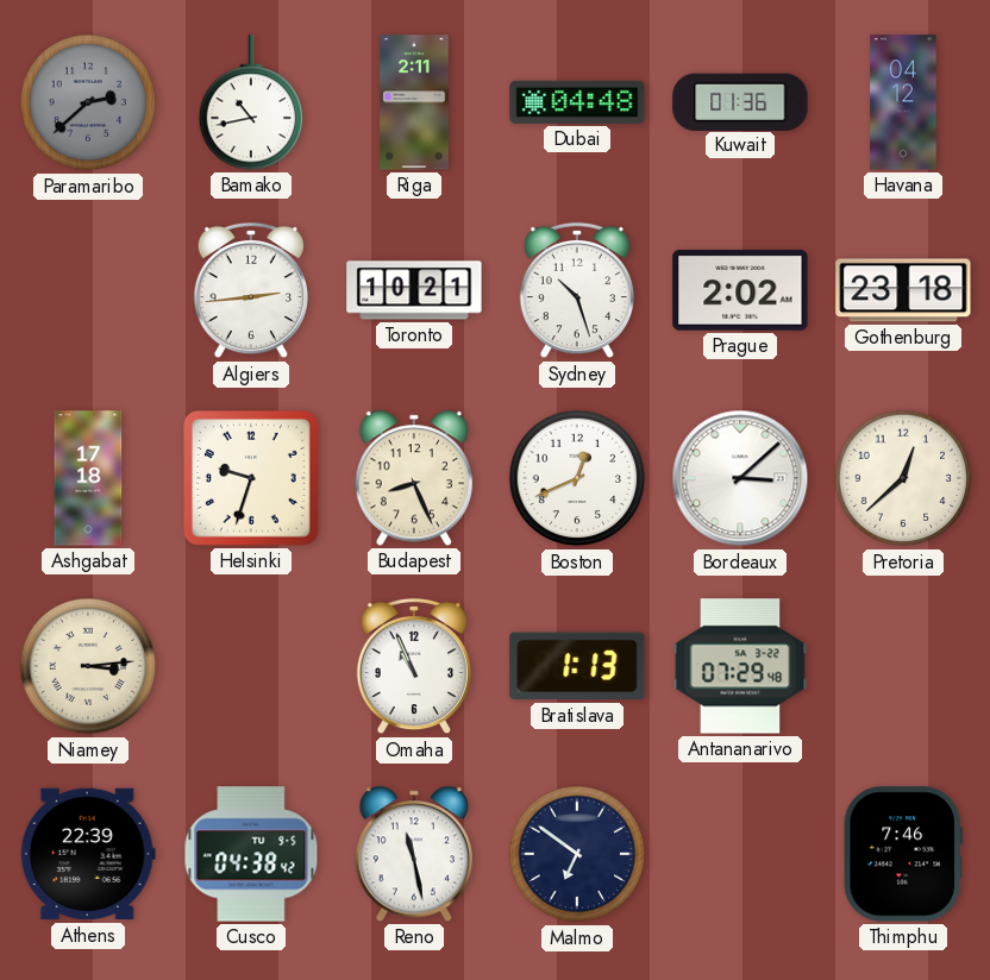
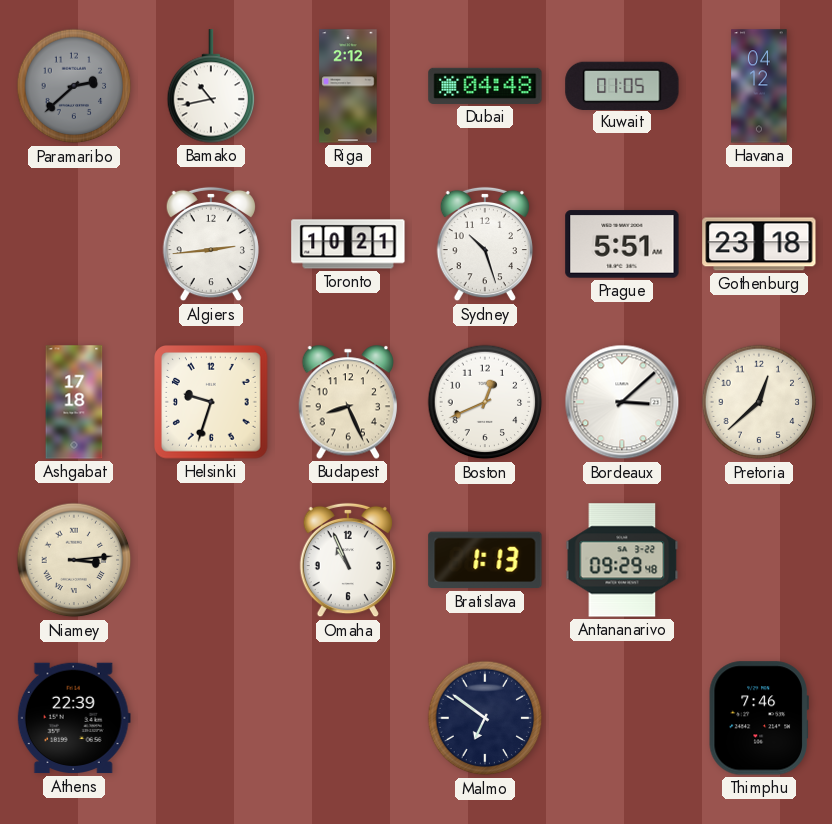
Riga: 2:11 -> 2:12 (348, 86)
Kuwait: 01:36 -> 01:05 (622, 85)
Prague: 2:02 -> 5:51 (622, 244)
Antananarivo: 07:29 -> 09:29 (622, 560)
Cusco: 04:38 -> none (251, 854)
Reno: 11:28 -> none (413, 854)
